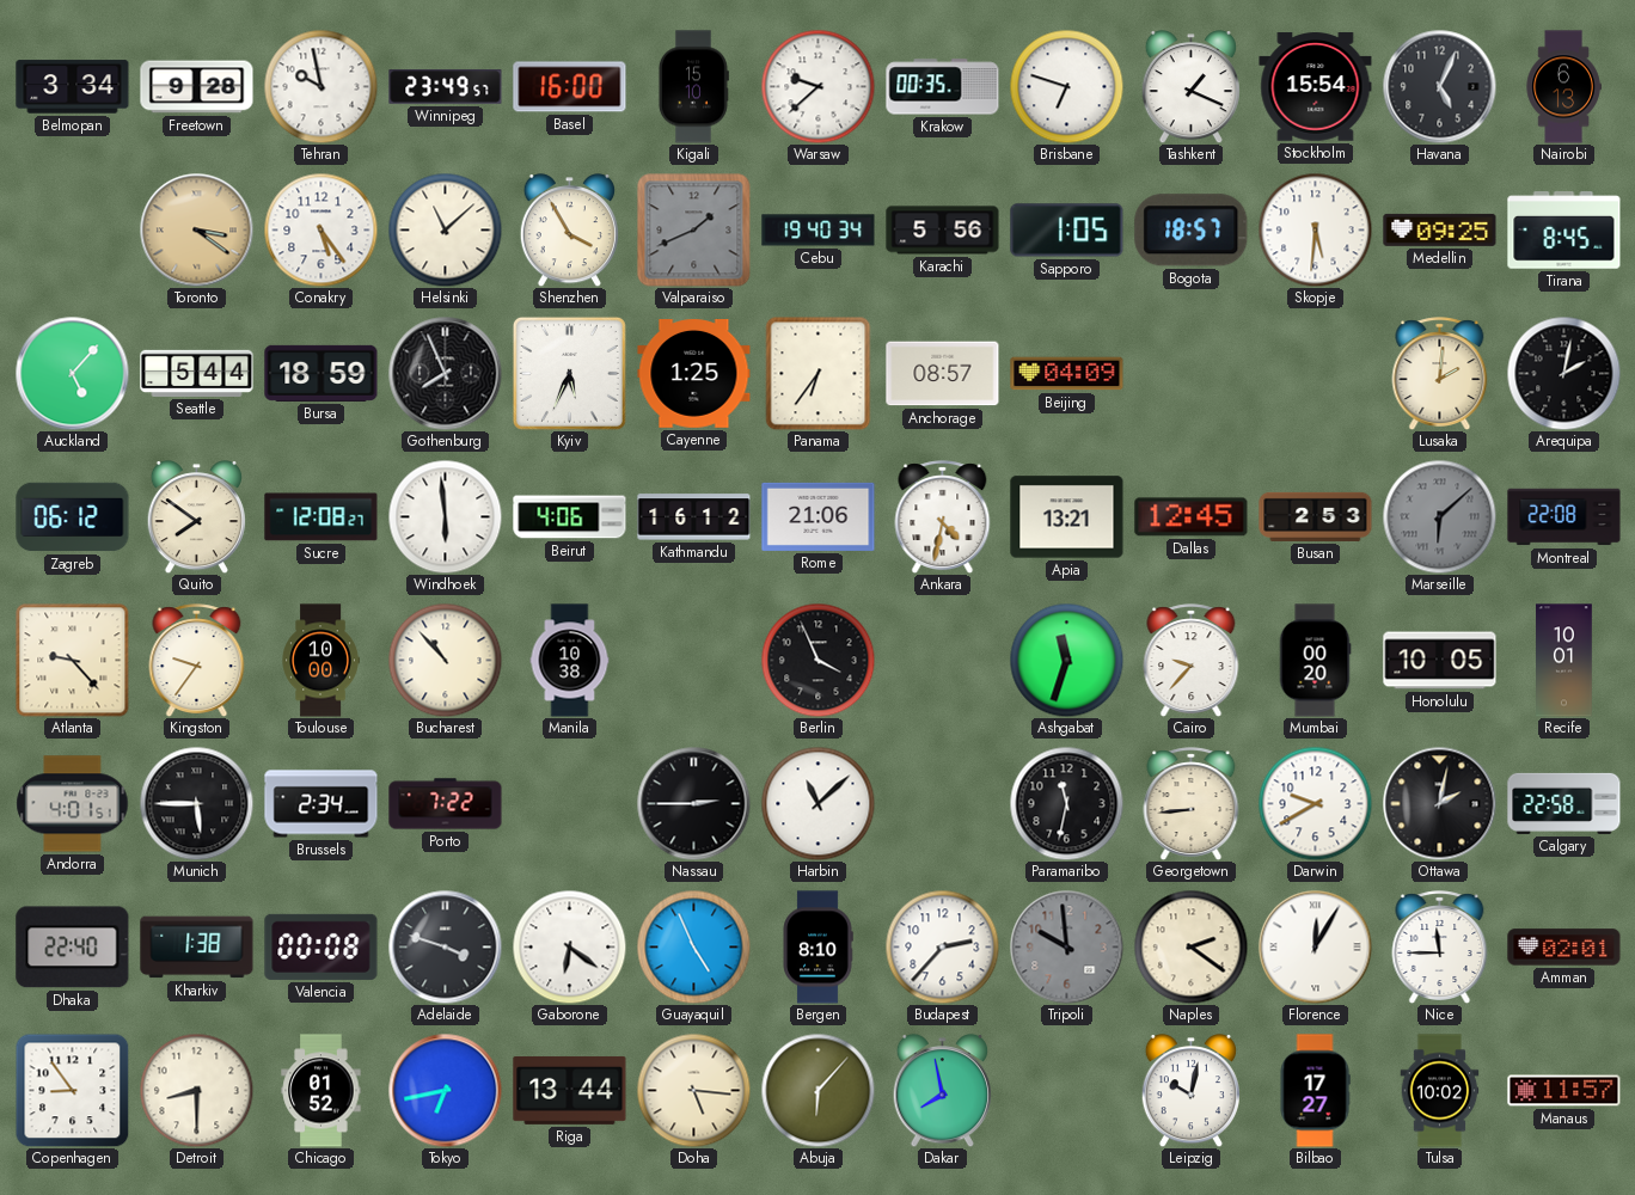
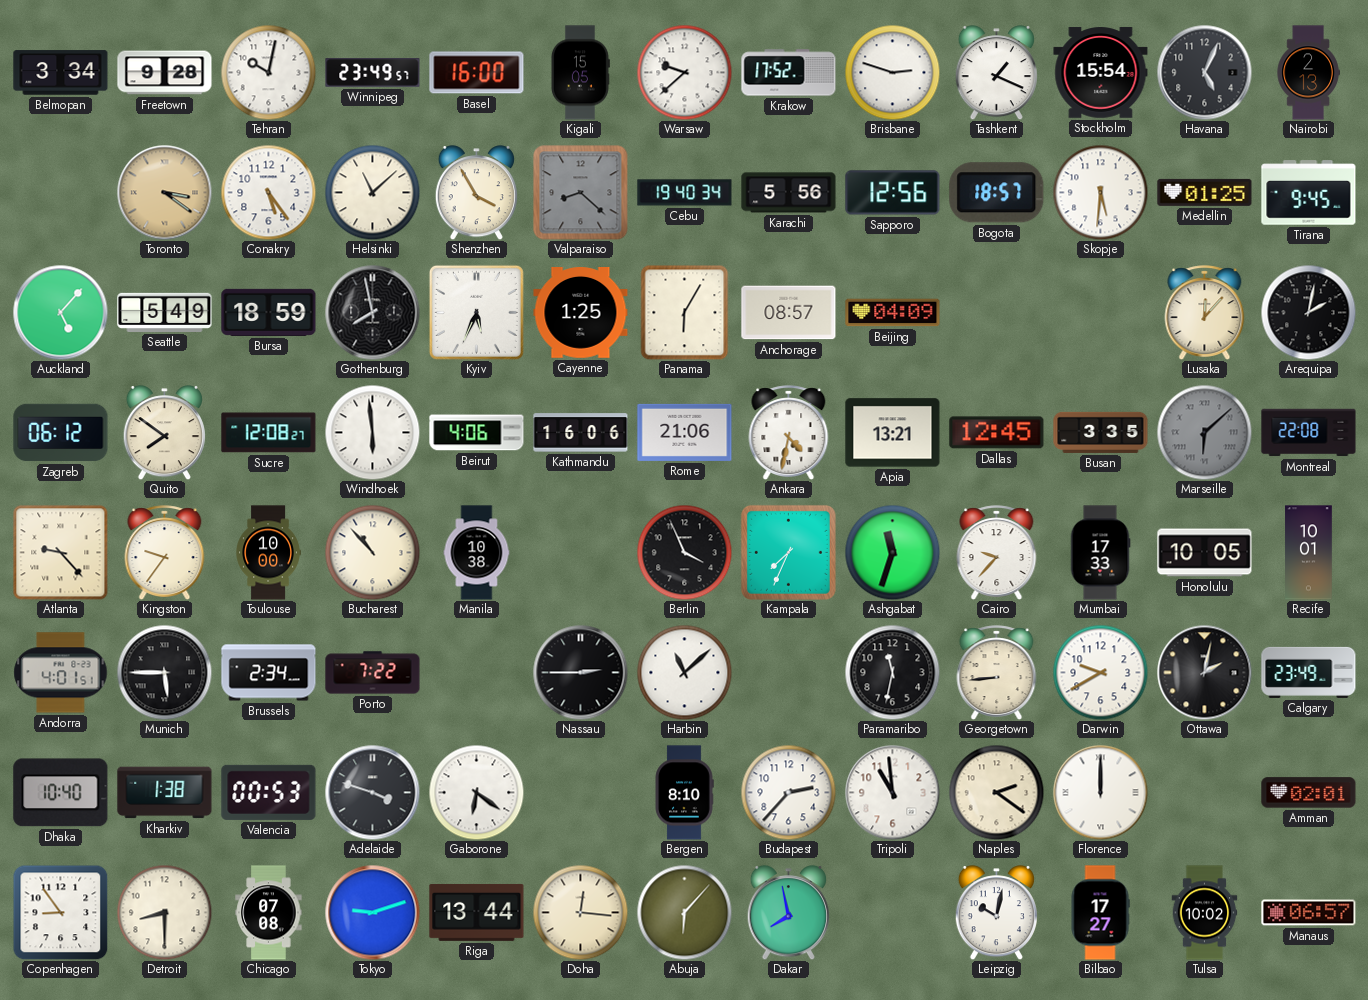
Tehran: 9:58 -> 10:02 (268, 72)
Kigali: 15:10 -> 15:05 (580, 73)
Krakow: 00:35 -> 17:52 (789, 73)
Brisbane: 6:48 -> 2:48 (892, 72)
Nairobi: 6:13 -> 2:13 (1308, 73)
Valparaiso: 1:41 -> 8:22 (581, 193)
Sapporo: 1:05 -> 12:56 (893, 193)
Medellin: 09:25 -> 01:25 (1205, 192)
Tirana: 8:45 -> 9:45 (1309, 193)
Seattle: 5:44 -> 5:49 (165, 312)
Gothenburg: 7:56 -> 7:58 (372, 312)
Panama: 6:36 -> 6:05 (685, 312)
Lusaka: 2:01 -> 12:07 (1205, 312)
Kathmandu: 16:12 -> 16:06 (581, 433)
Busan: 2:53 -> 3:35 (1101, 432)
Kampala: none -> 7:34 (788, 552)
Mumbai: 00:20 -> 17:33 (1100, 553)
Calgary: 22:58 -> 23:49 (1309, 672)
Dhaka: 22:40 -> 10:40 (61, 793)
Valencia: 00:08 -> 00:53 (269, 792)
Guayaquil: 4:56 -> none (693, 946)
Tripoli: 9:59 -> 10:59 (892, 792)
Tripoli dial: grey -> white (892, 792)
Florence: 12:05 -> 12:00 (1100, 792)
Nice: 11:45 -> none (1440, 946)
Chicago: 01:52 -> 07:08 (269, 913)
Tokyo: 6:43 -> 9:12 (372, 912)
Doha: 5:16 -> 12:16 (580, 912)
Manaus: 11:57 -> 06:57 (1309, 913)
